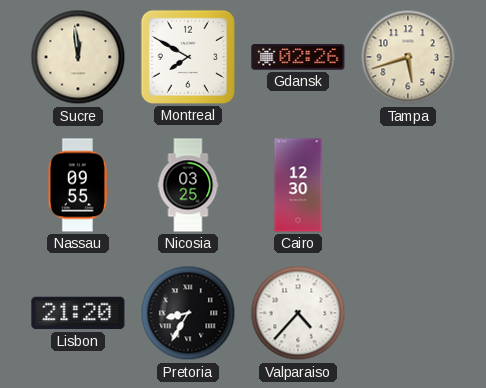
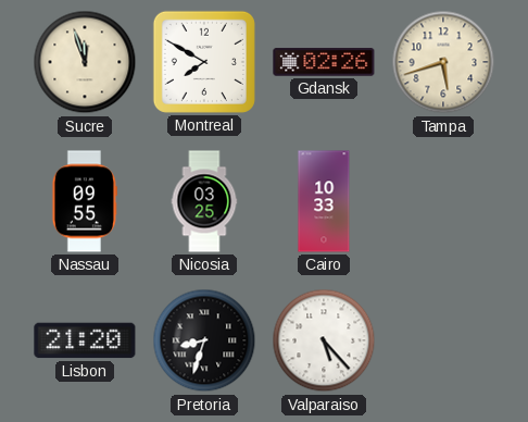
Sucre: 11:59 -> 11:57 (85, 62)
Cairo: 12:30 -> 10:33 (324, 201)
Pretoria: 8:35 -> 8:33 (204, 340)
Valparaiso: 4:37 -> 5:23 (324, 340)
